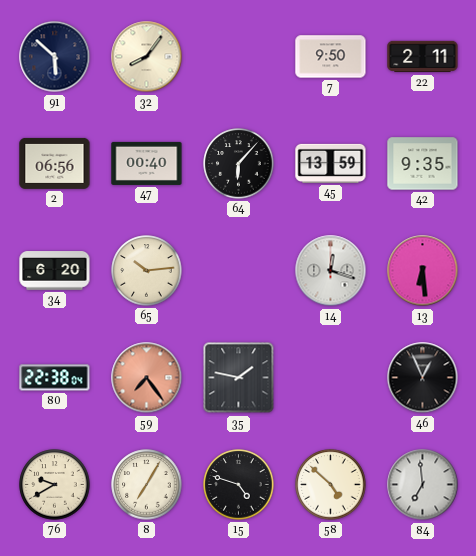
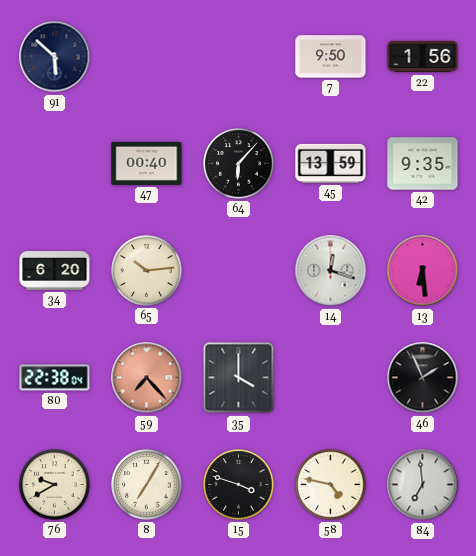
32: 8:06 -> none (147, 57)
22: 2:11 -> 1:56 (423, 57)
2: 06:56 -> none (55, 163)
59: 7:24 -> 7:23 (147, 378)
35: 1:47 -> 4:00 (239, 378)
46: 12:56 -> 1:56 (423, 378)
15: 4:48 -> 3:48 (239, 485)
58: 4:52 -> 4:47 (331, 485)
